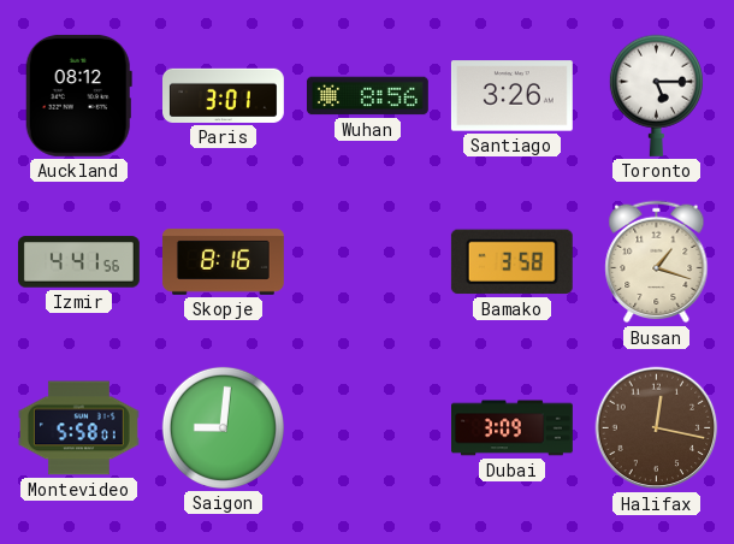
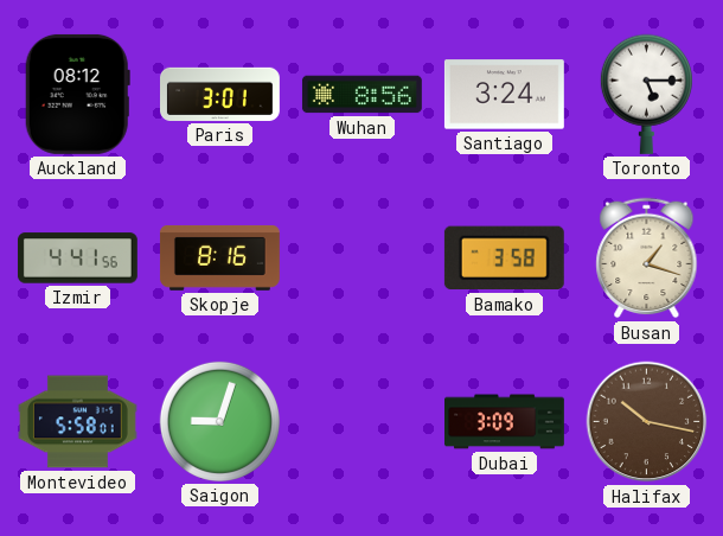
Santiago: 3:26 -> 3:24 (504, 95)
Saigon: 9:01 -> 9:03 (219, 421)
Halifax: 12:17 -> 10:17 (647, 422)
